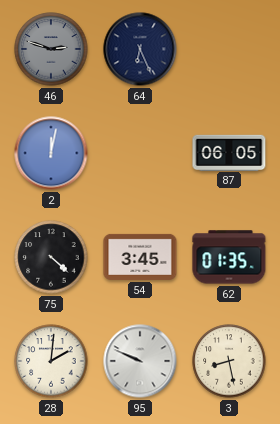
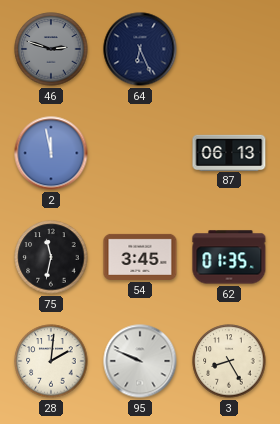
2: 12:02 -> 11:58 (51, 153)
87: 06:05 -> 06:13 (229, 152)
75: 4:22 -> 11:32 (51, 257)
3: 8:28 -> 8:25 (229, 361)
